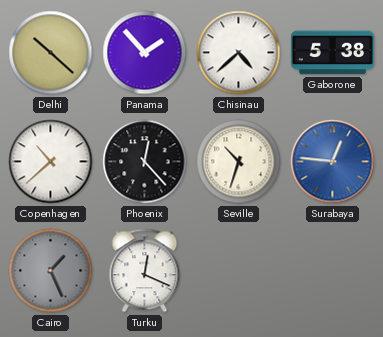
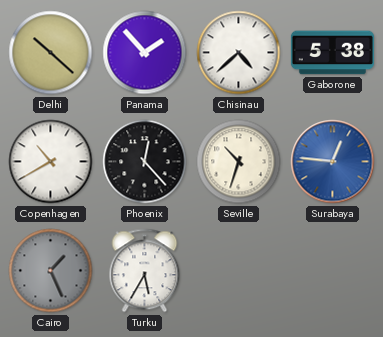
Copenhagen: 10:38 -> 10:40 (51, 162)
Turku: 12:19 -> 5:35 (145, 271)
